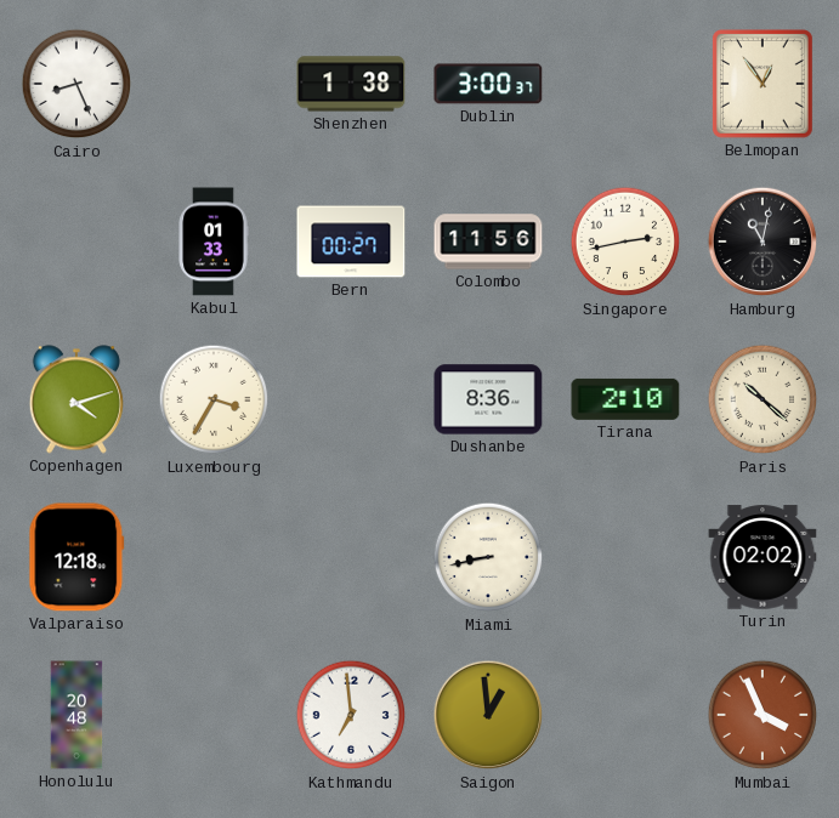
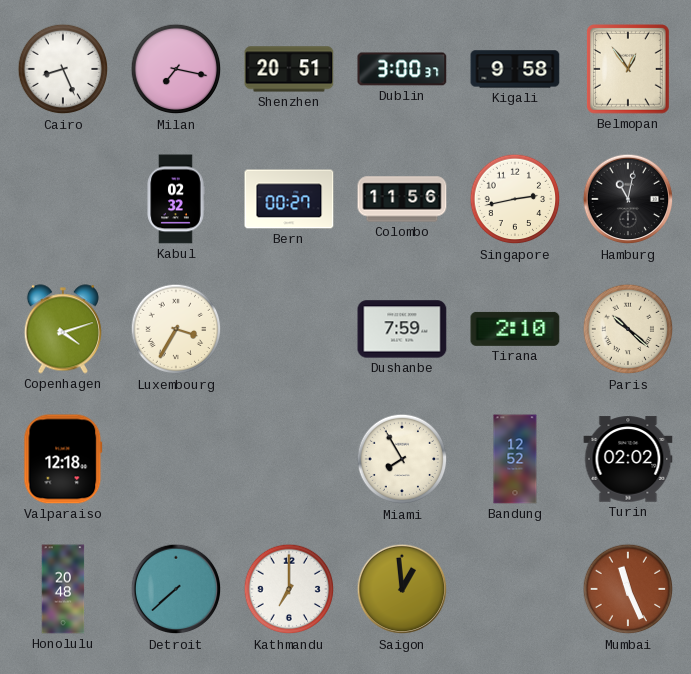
Milan: none -> 7:17 (176, 69)
Shenzhen: 1:38 -> 20:51 (289, 69)
Kigali: none -> 9:58 (515, 69)
Kabul: 01:33 -> 02:32 (176, 199)
Dushanbe: 8:36 -> 7:59 (402, 329)
Miami: 8:43 -> 7:55 (402, 459)
Bandung: none -> 12:52 (515, 459)
Detroit: none -> 7:38 (176, 589)
Kathmandu: 6:59 -> 7:00 (289, 589)
Mumbai: 3:56 -> 11:26 (628, 589)
